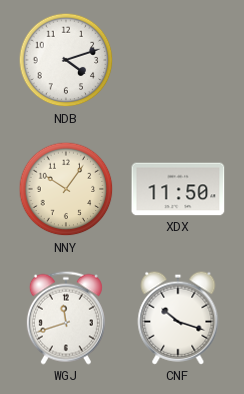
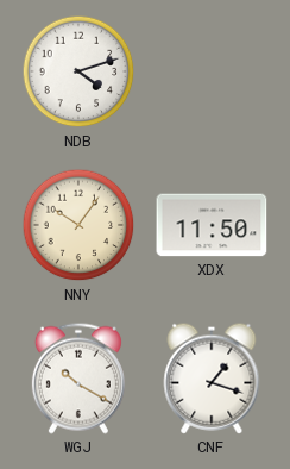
WGJ: 11:42 -> 10:20 (78, 379)
CNF: 10:18 -> 1:18 (212, 379)
